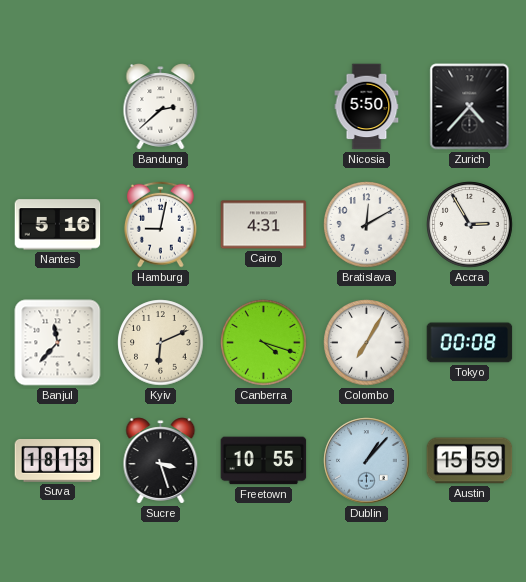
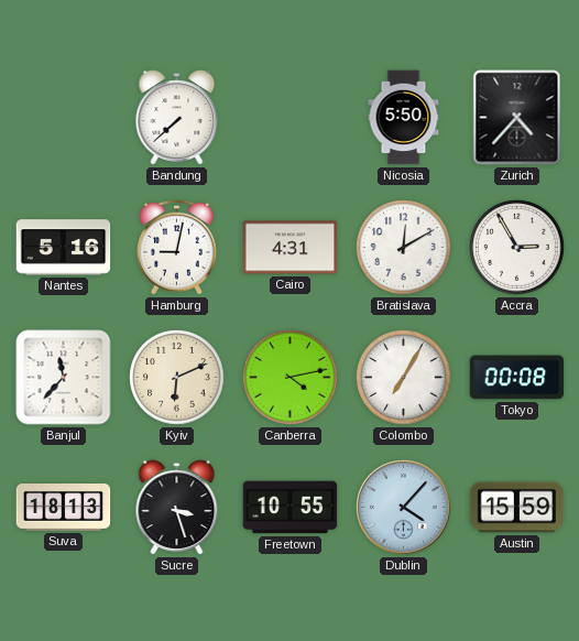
Bandung: 2:38 -> 7:38 (177, 118)
Canberra: 4:18 -> 4:13 (291, 378)
Dublin: 1:07 -> 4:07 (404, 508)
